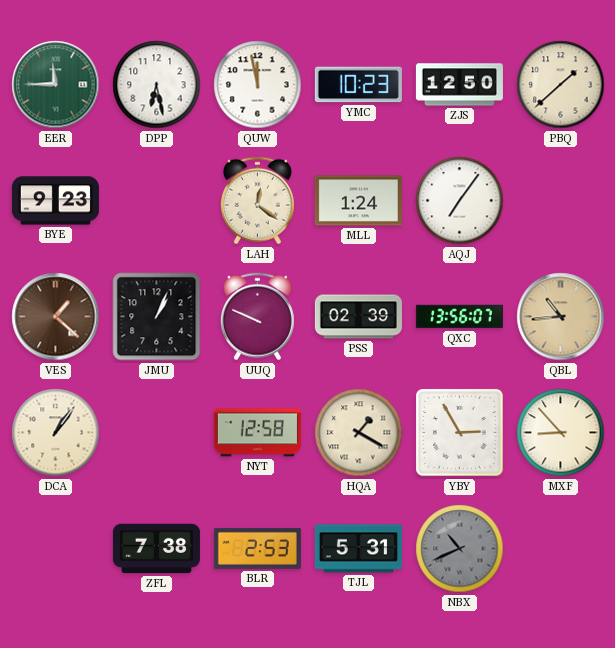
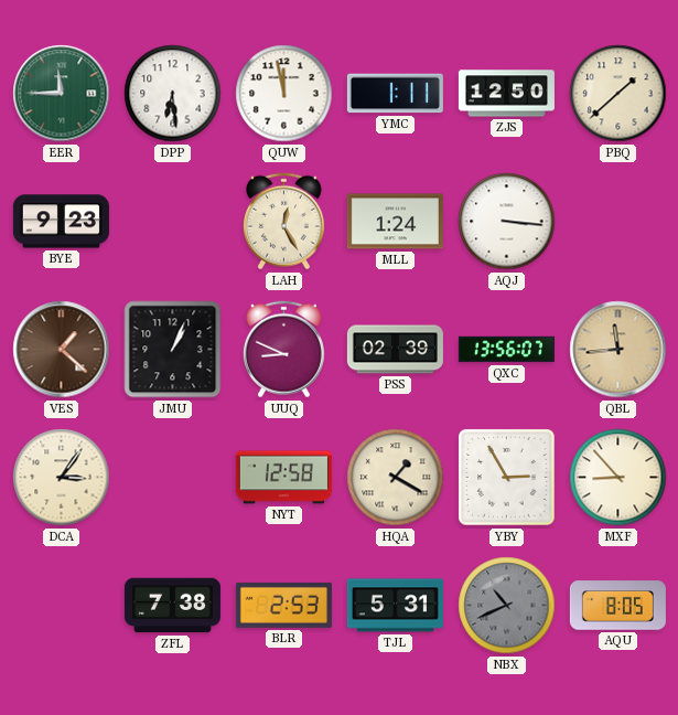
DPP: 6:28 -> 6:29 (173, 94)
YMC: 10:23 -> 1:11 (395, 94)
LAH: 12:21 -> 12:25 (283, 222)
AQJ: 7:06 -> 3:16 (507, 222)
UUQ: 9:49 -> 8:49 (283, 350)
QBL: 10:44 -> 11:44 (618, 350)
DCA: 1:06 -> 3:06 (62, 478)
AQU: none -> 8:05 (617, 606)
